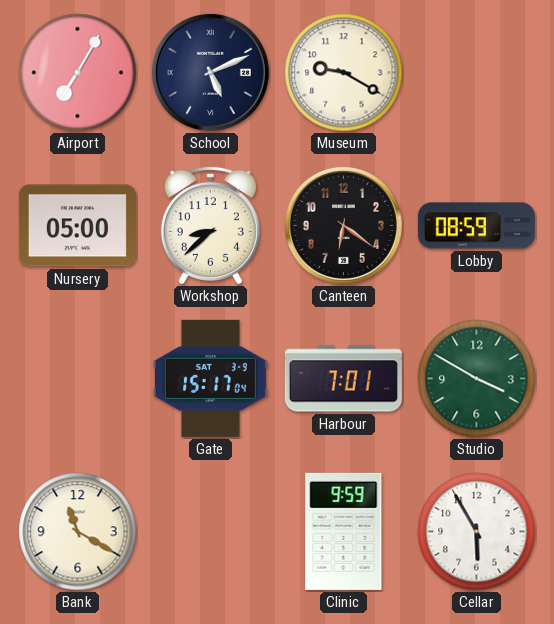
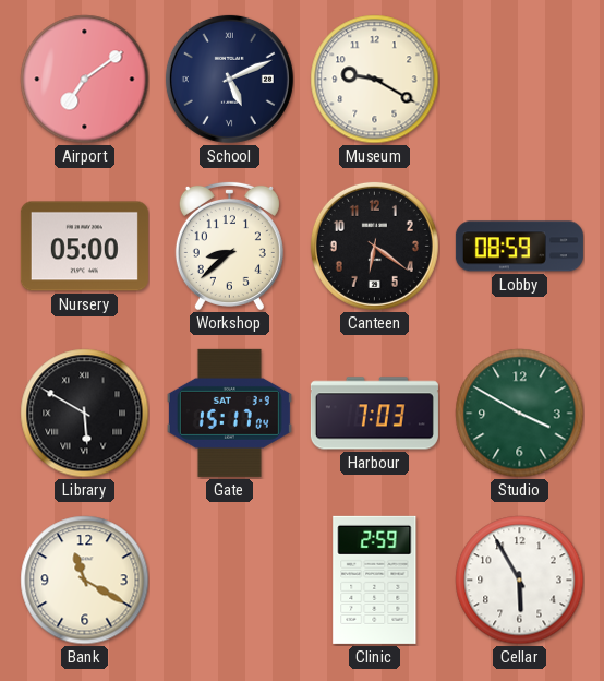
Airport: 7:05 -> 7:09 (85, 80)
Library: none -> 5:50 (85, 414)
Harbour: 7:01 -> 7:03 (374, 414)
Clinic: 9:59 -> 2:59 (375, 580)
